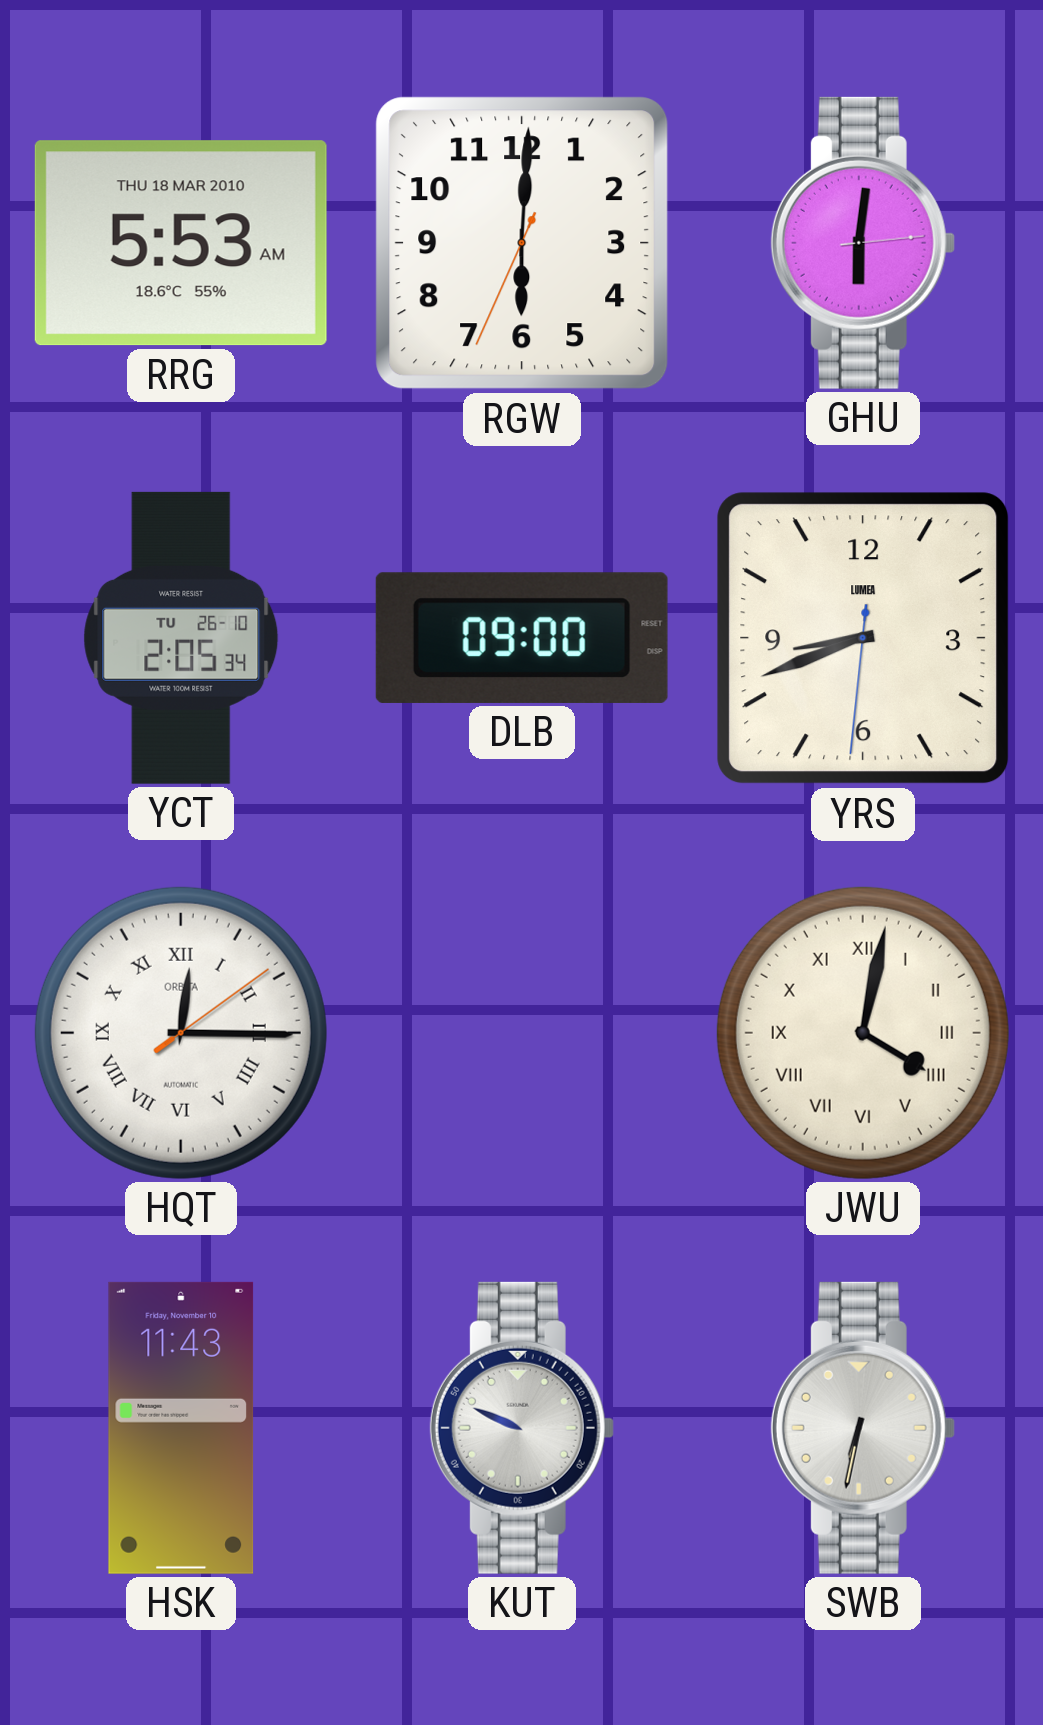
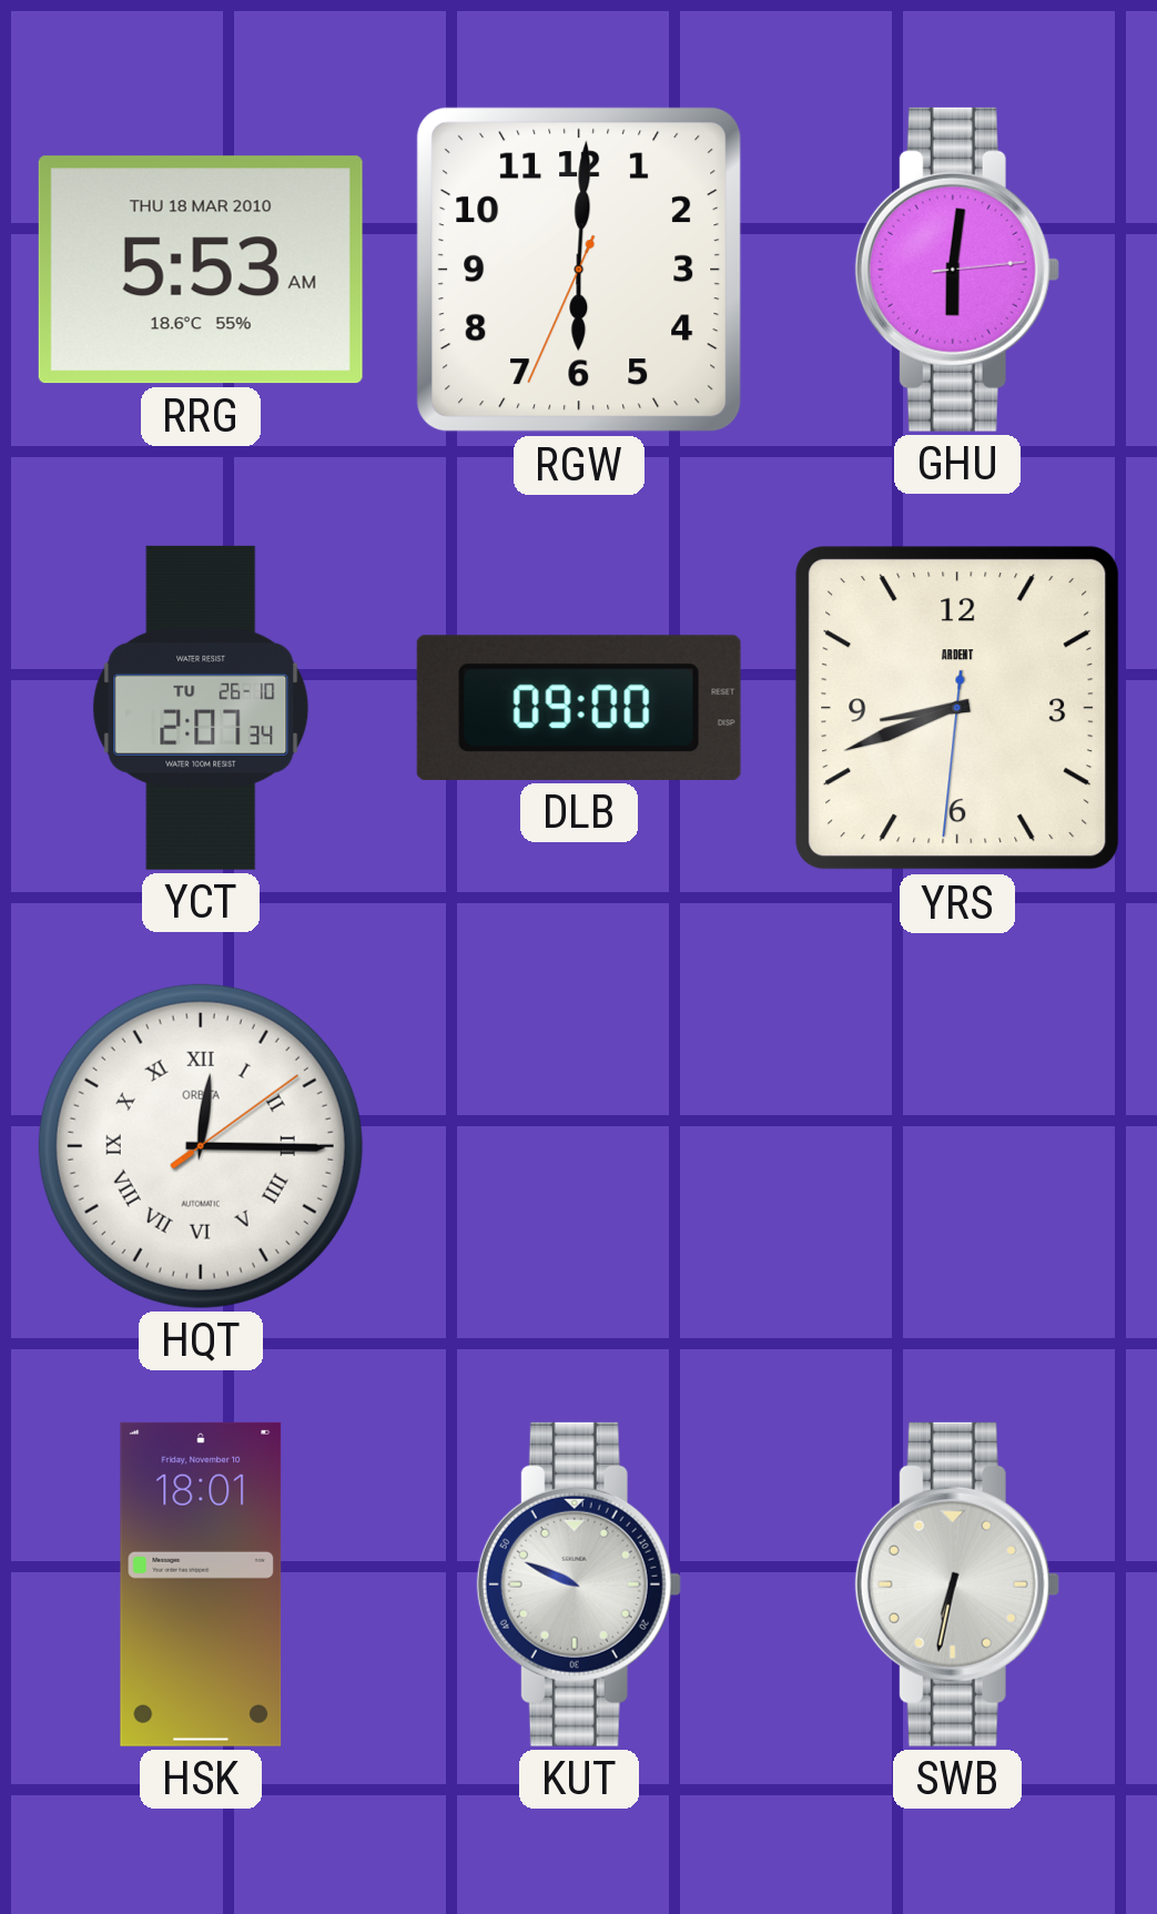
YCT: 2:05 -> 2:07 (201, 708)
YRS brand: LUMEA -> ARDENT (957, 708)
JWU: 4:02 -> none (863, 1033)
HSK: 11:43 -> 18:01 (201, 1584)
